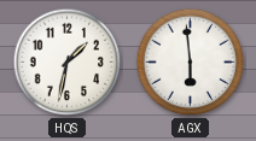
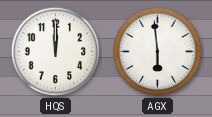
HQS: 1:32 -> 12:00 (56, 52)
